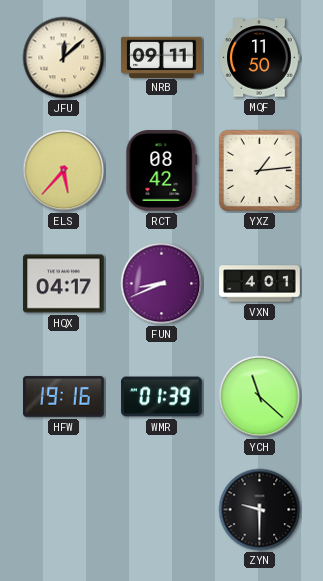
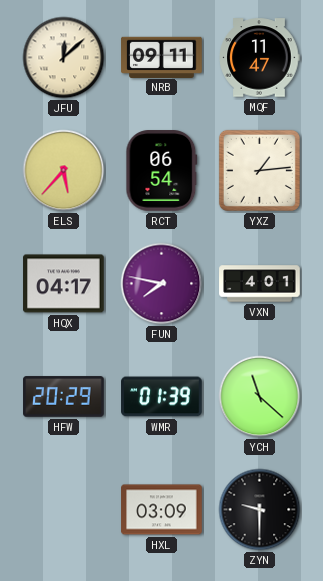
MQF: 11:50 -> 11:47 (259, 58)
RCT: 08:42 -> 06:54 (162, 171)
FUN: 8:41 -> 7:47 (162, 284)
HFW: 19:16 -> 20:29 (64, 397)
HXL: none -> 03:09 (162, 510)
